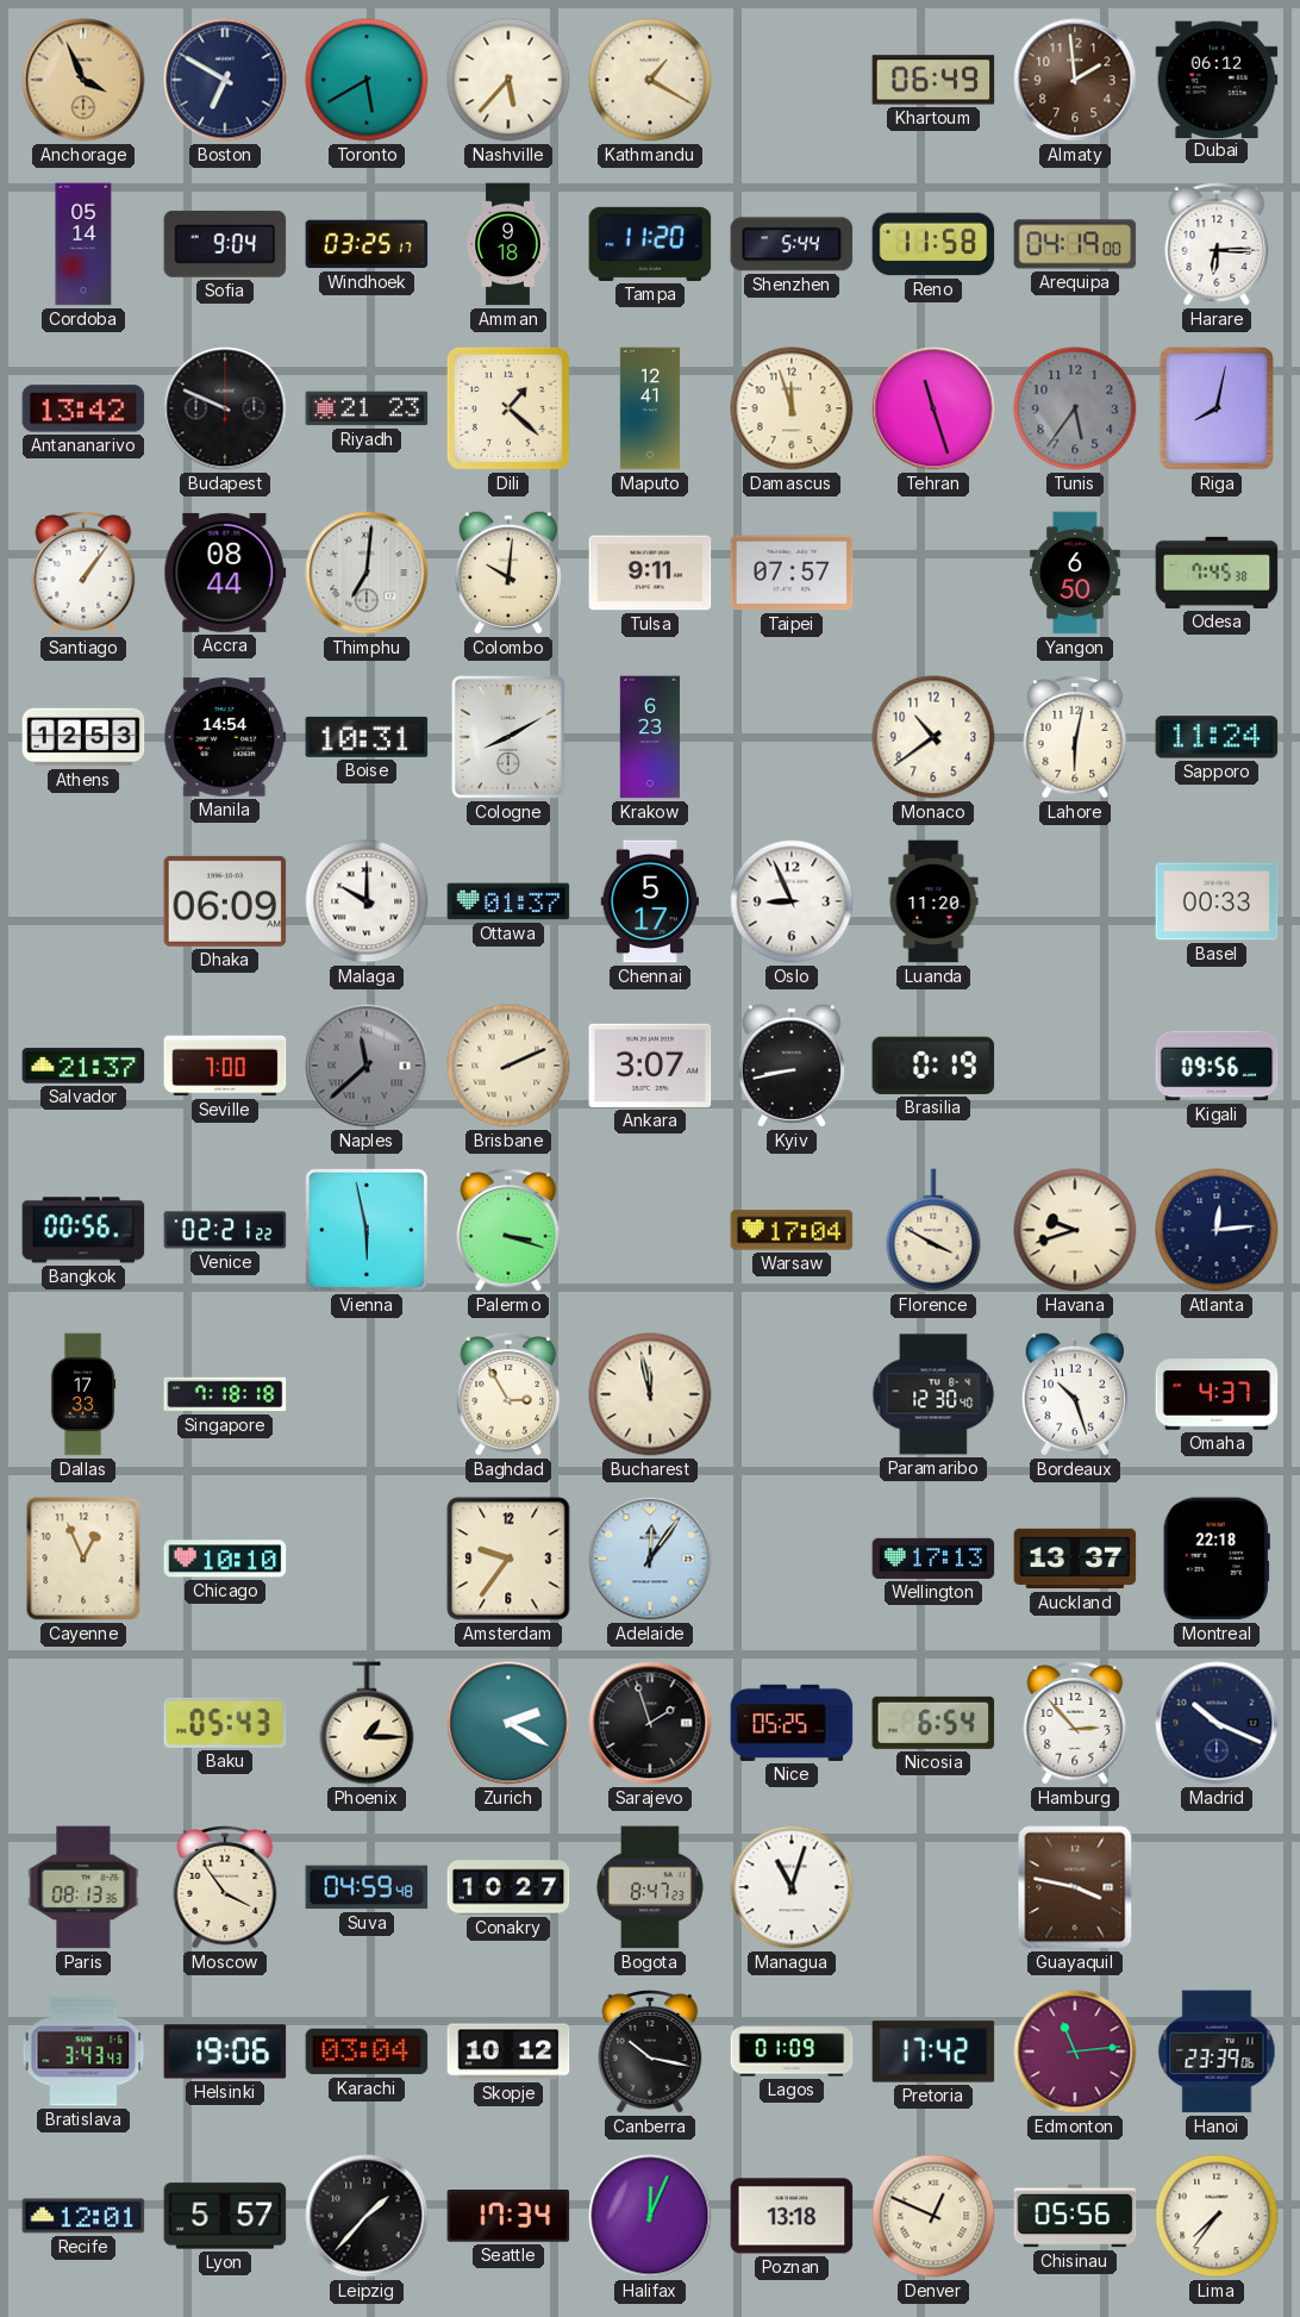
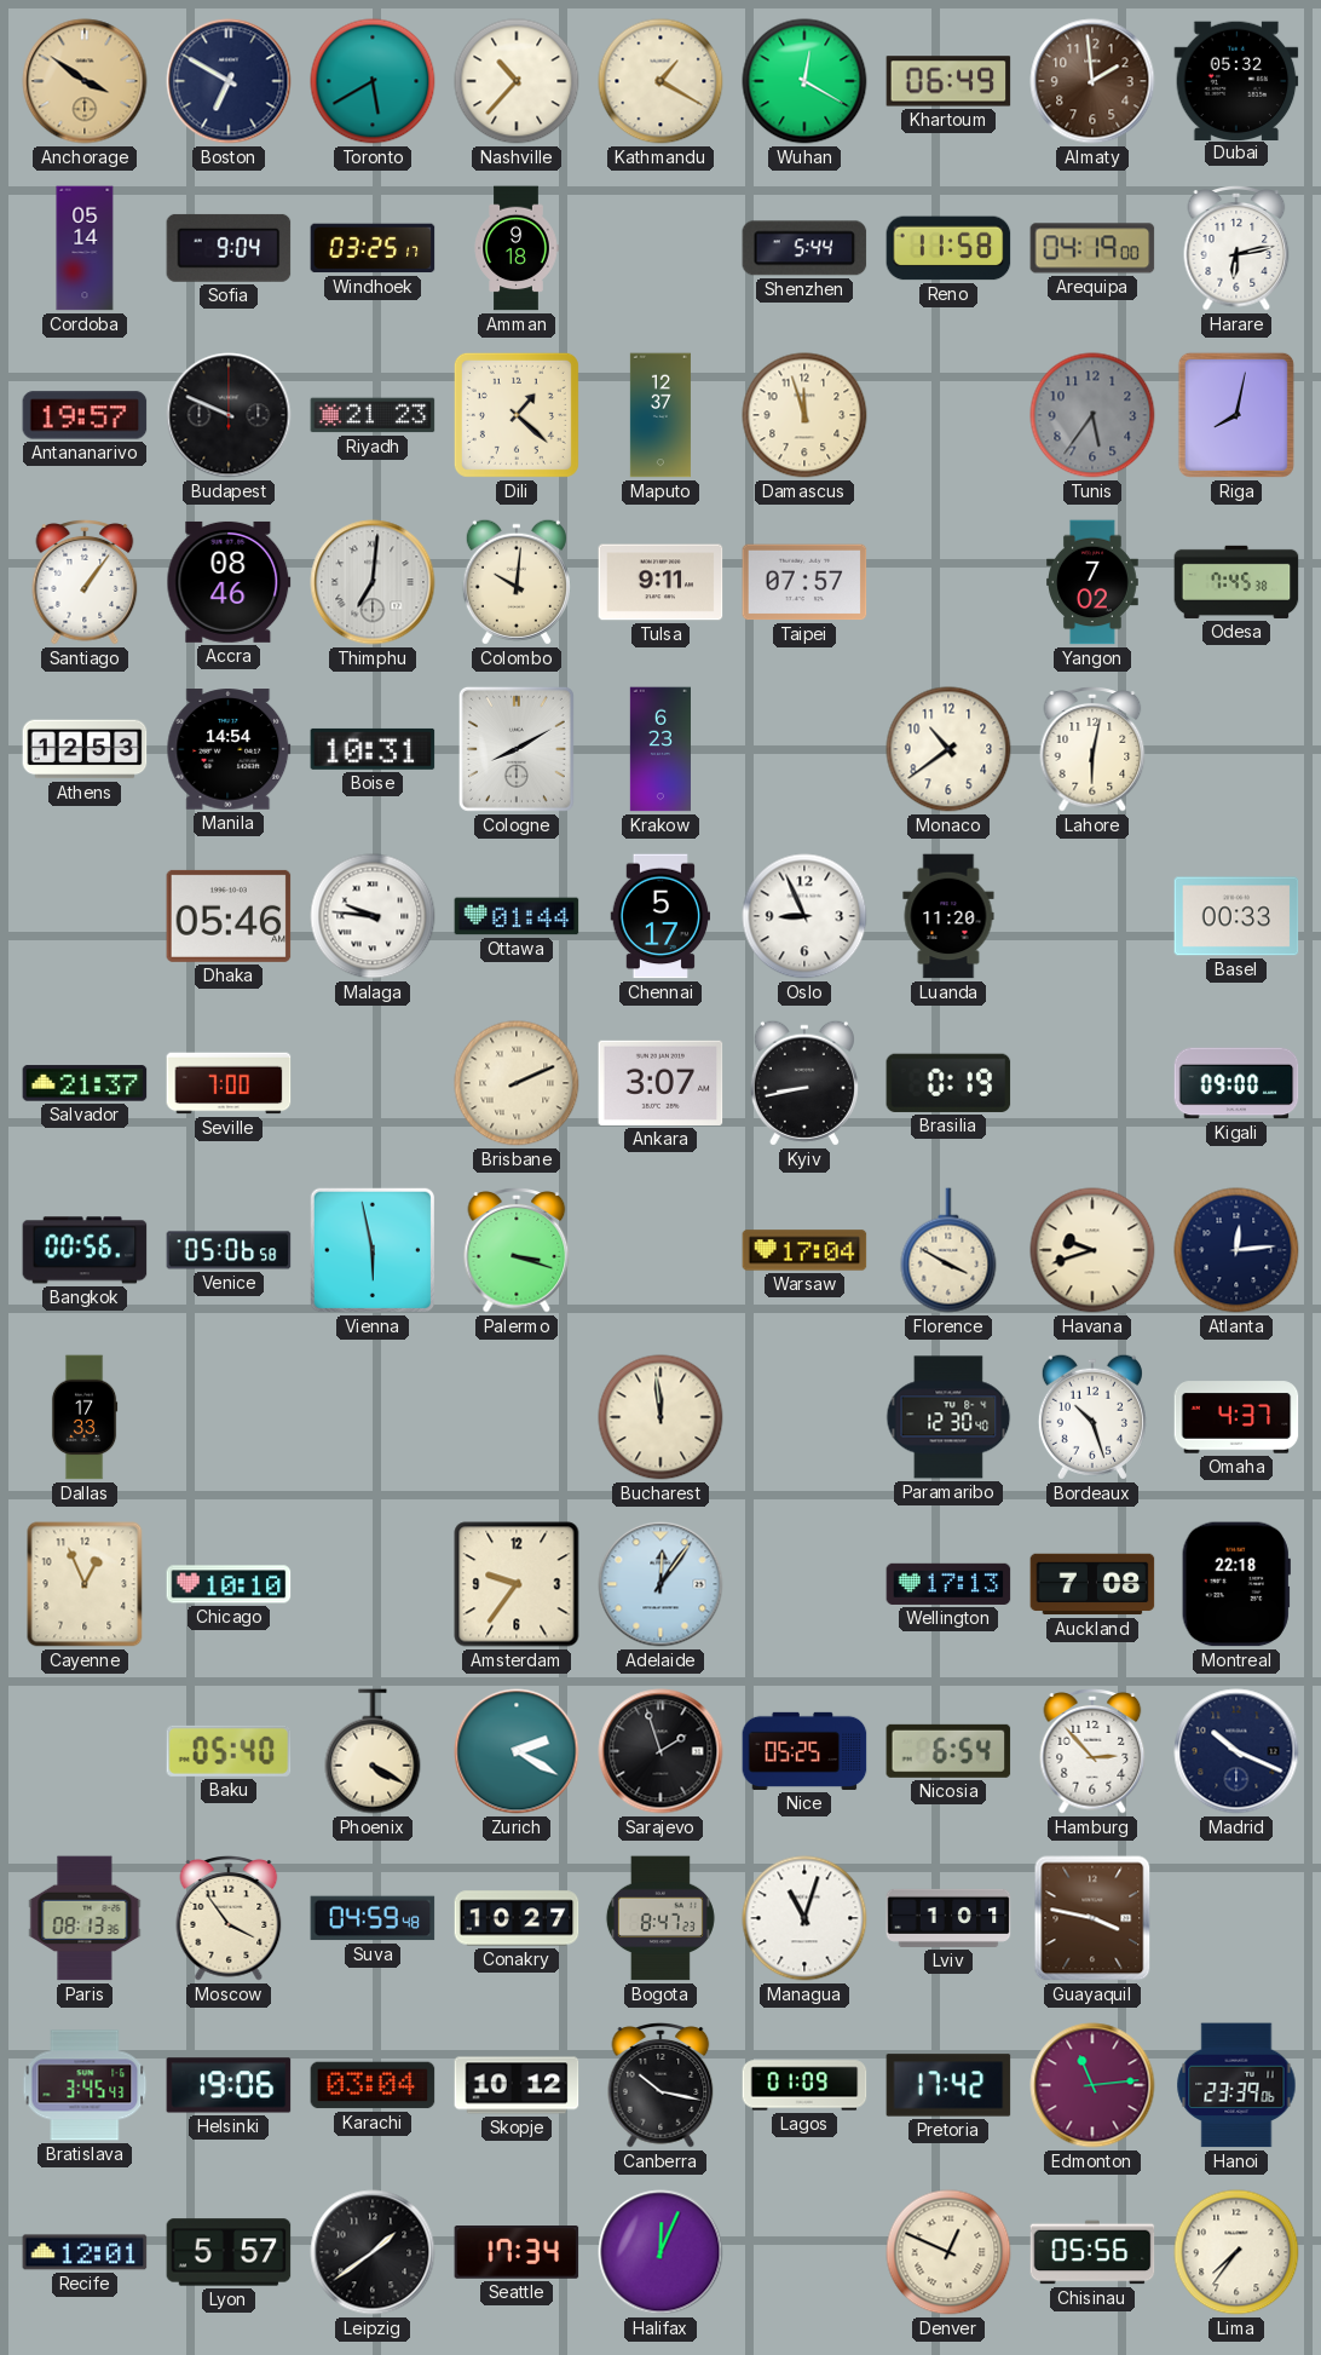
Anchorage: 3:56 -> 3:51 (85, 81)
Nashville: 5:37 -> 10:37 (517, 81)
Wuhan: none -> 12:20 (804, 81)
Dubai: 06:12 -> 05:32 (1236, 80)
Tampa: 11:20 -> none (650, 244)
Harare: 6:15 -> 6:13 (1236, 249)
Antananarivo: 13:42 -> 19:57 (85, 415)
Maputo: 12:41 -> 12:37 (660, 415)
Tehran: 11:27 -> none (933, 408)
Accra: 08:44 -> 08:46 (229, 582)
Yangon: 6:50 -> 7:02 (1094, 582)
Sapporo: 11:24 -> none (1217, 737)
Dhaka: 06:09 -> 05:46 (229, 916)
Malaga: 10:00 -> 9:46 (373, 916)
Ottawa: 01:37 -> 01:44 (517, 916)
Naples: 11:38 -> none (367, 1066)
Kigali: 09:56 -> 09:00 (1236, 1083)
Venice: 02:21 -> 05:06 (229, 1250)
Singapore: 7:18 -> none (225, 1394)
Baghdad: 2:55 -> none (508, 1395)
Bucharest: 11:58 -> 11:59 (660, 1417)
Auckland: 13:37 -> 7:08 (1092, 1584)
Baku: 05:43 -> 05:40 (229, 1751)
Phoenix: 1:15 -> 4:20 (373, 1751)
Lviv: none -> 1:01 (948, 1918)
Bratislava: 3:43 -> 3:45 (85, 2085)
Leipzig: 1:37 -> 1:39 (373, 2252)
Poznan: 13:18 -> none (792, 2216)
